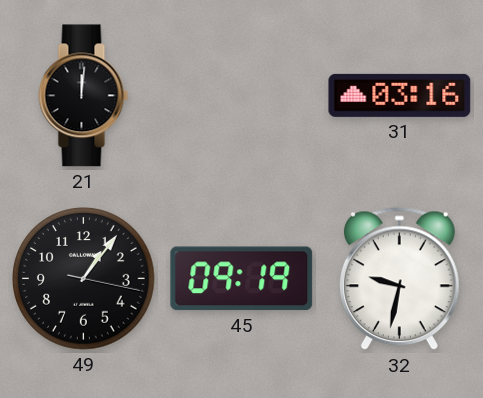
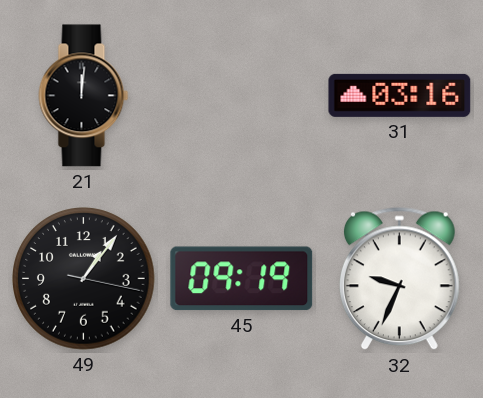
32: 9:32 -> 9:34 (399, 279)
